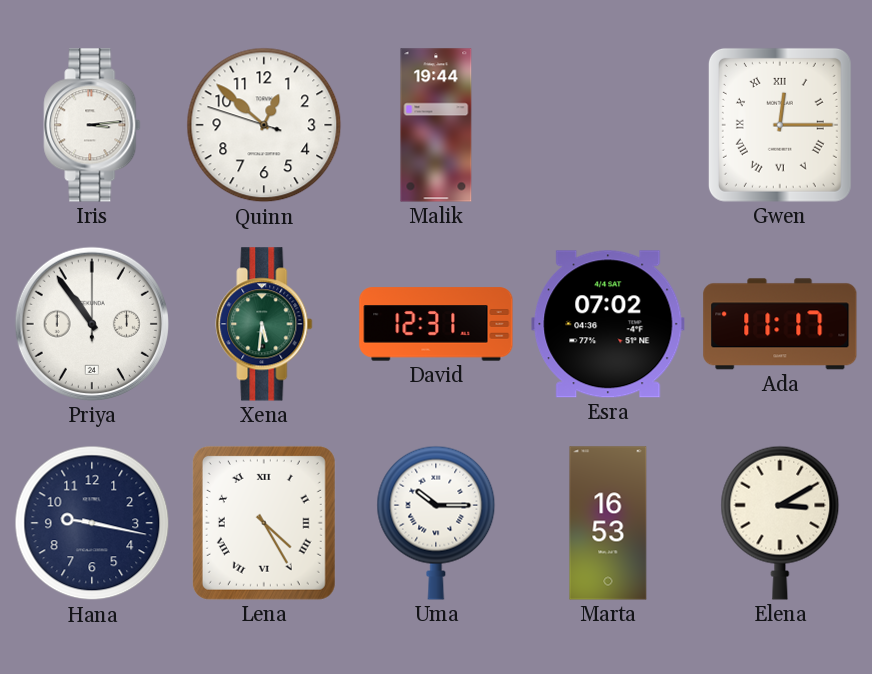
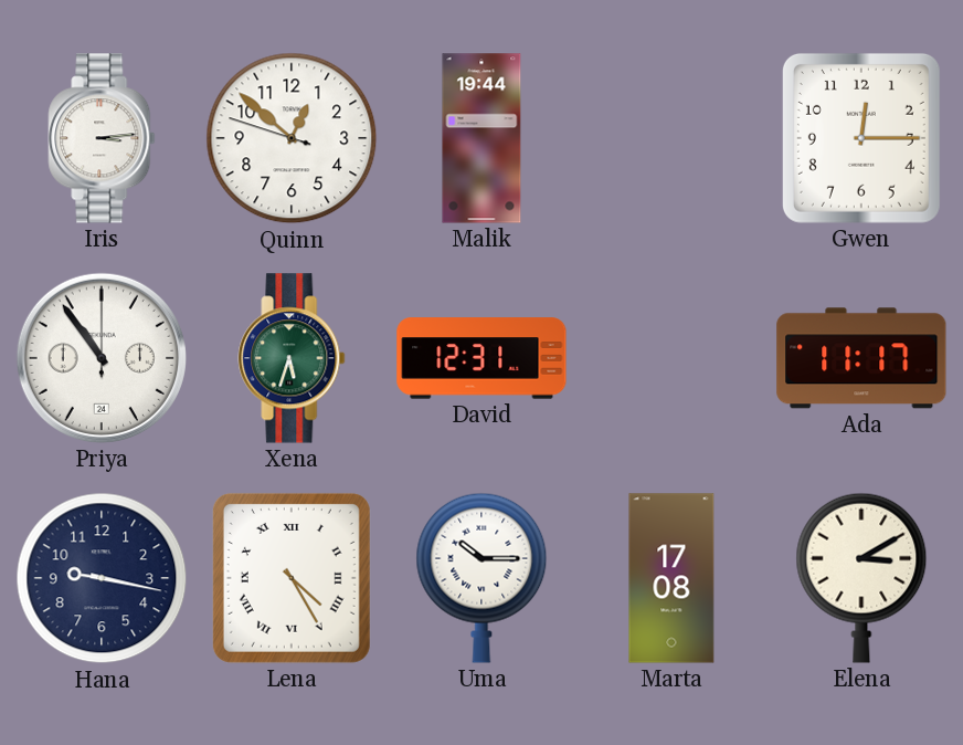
Gwen numerals: Roman -> Arabic (861, 138)
Xena: 5:31 -> 5:33 (292, 358)
Esra: 07:02 -> none (608, 324)
Marta: 16:53 -> 17:08 (671, 578)
